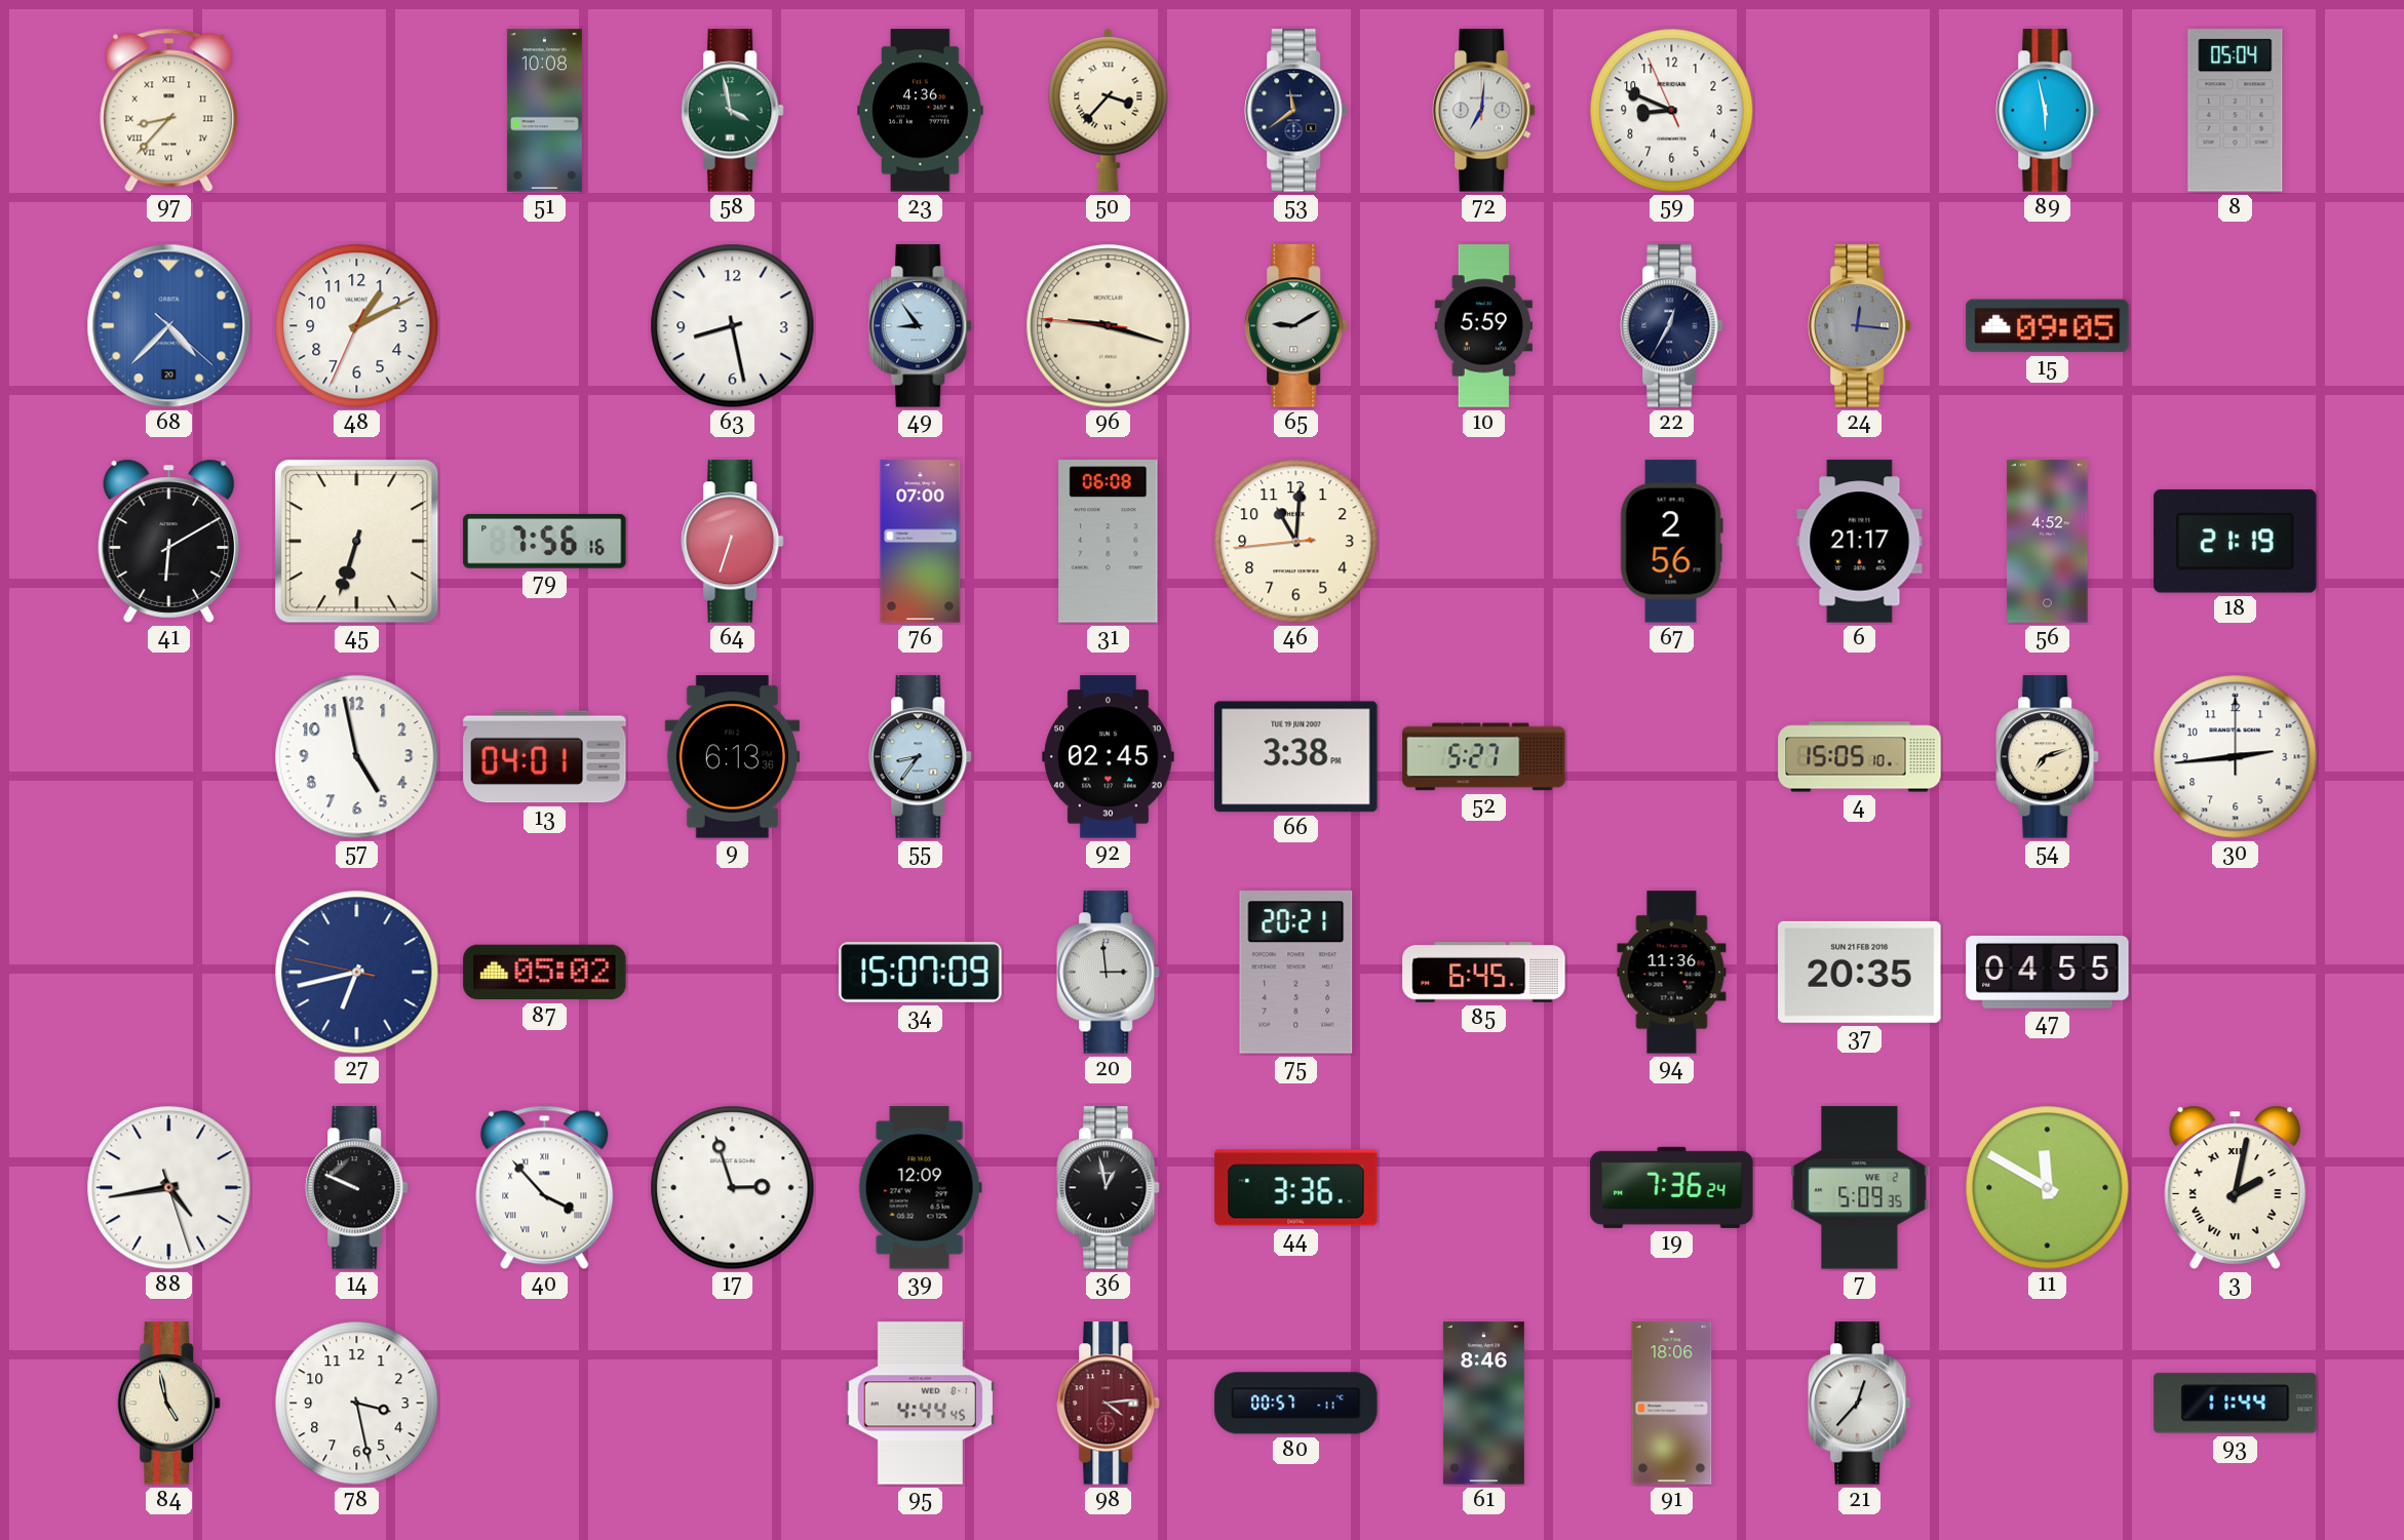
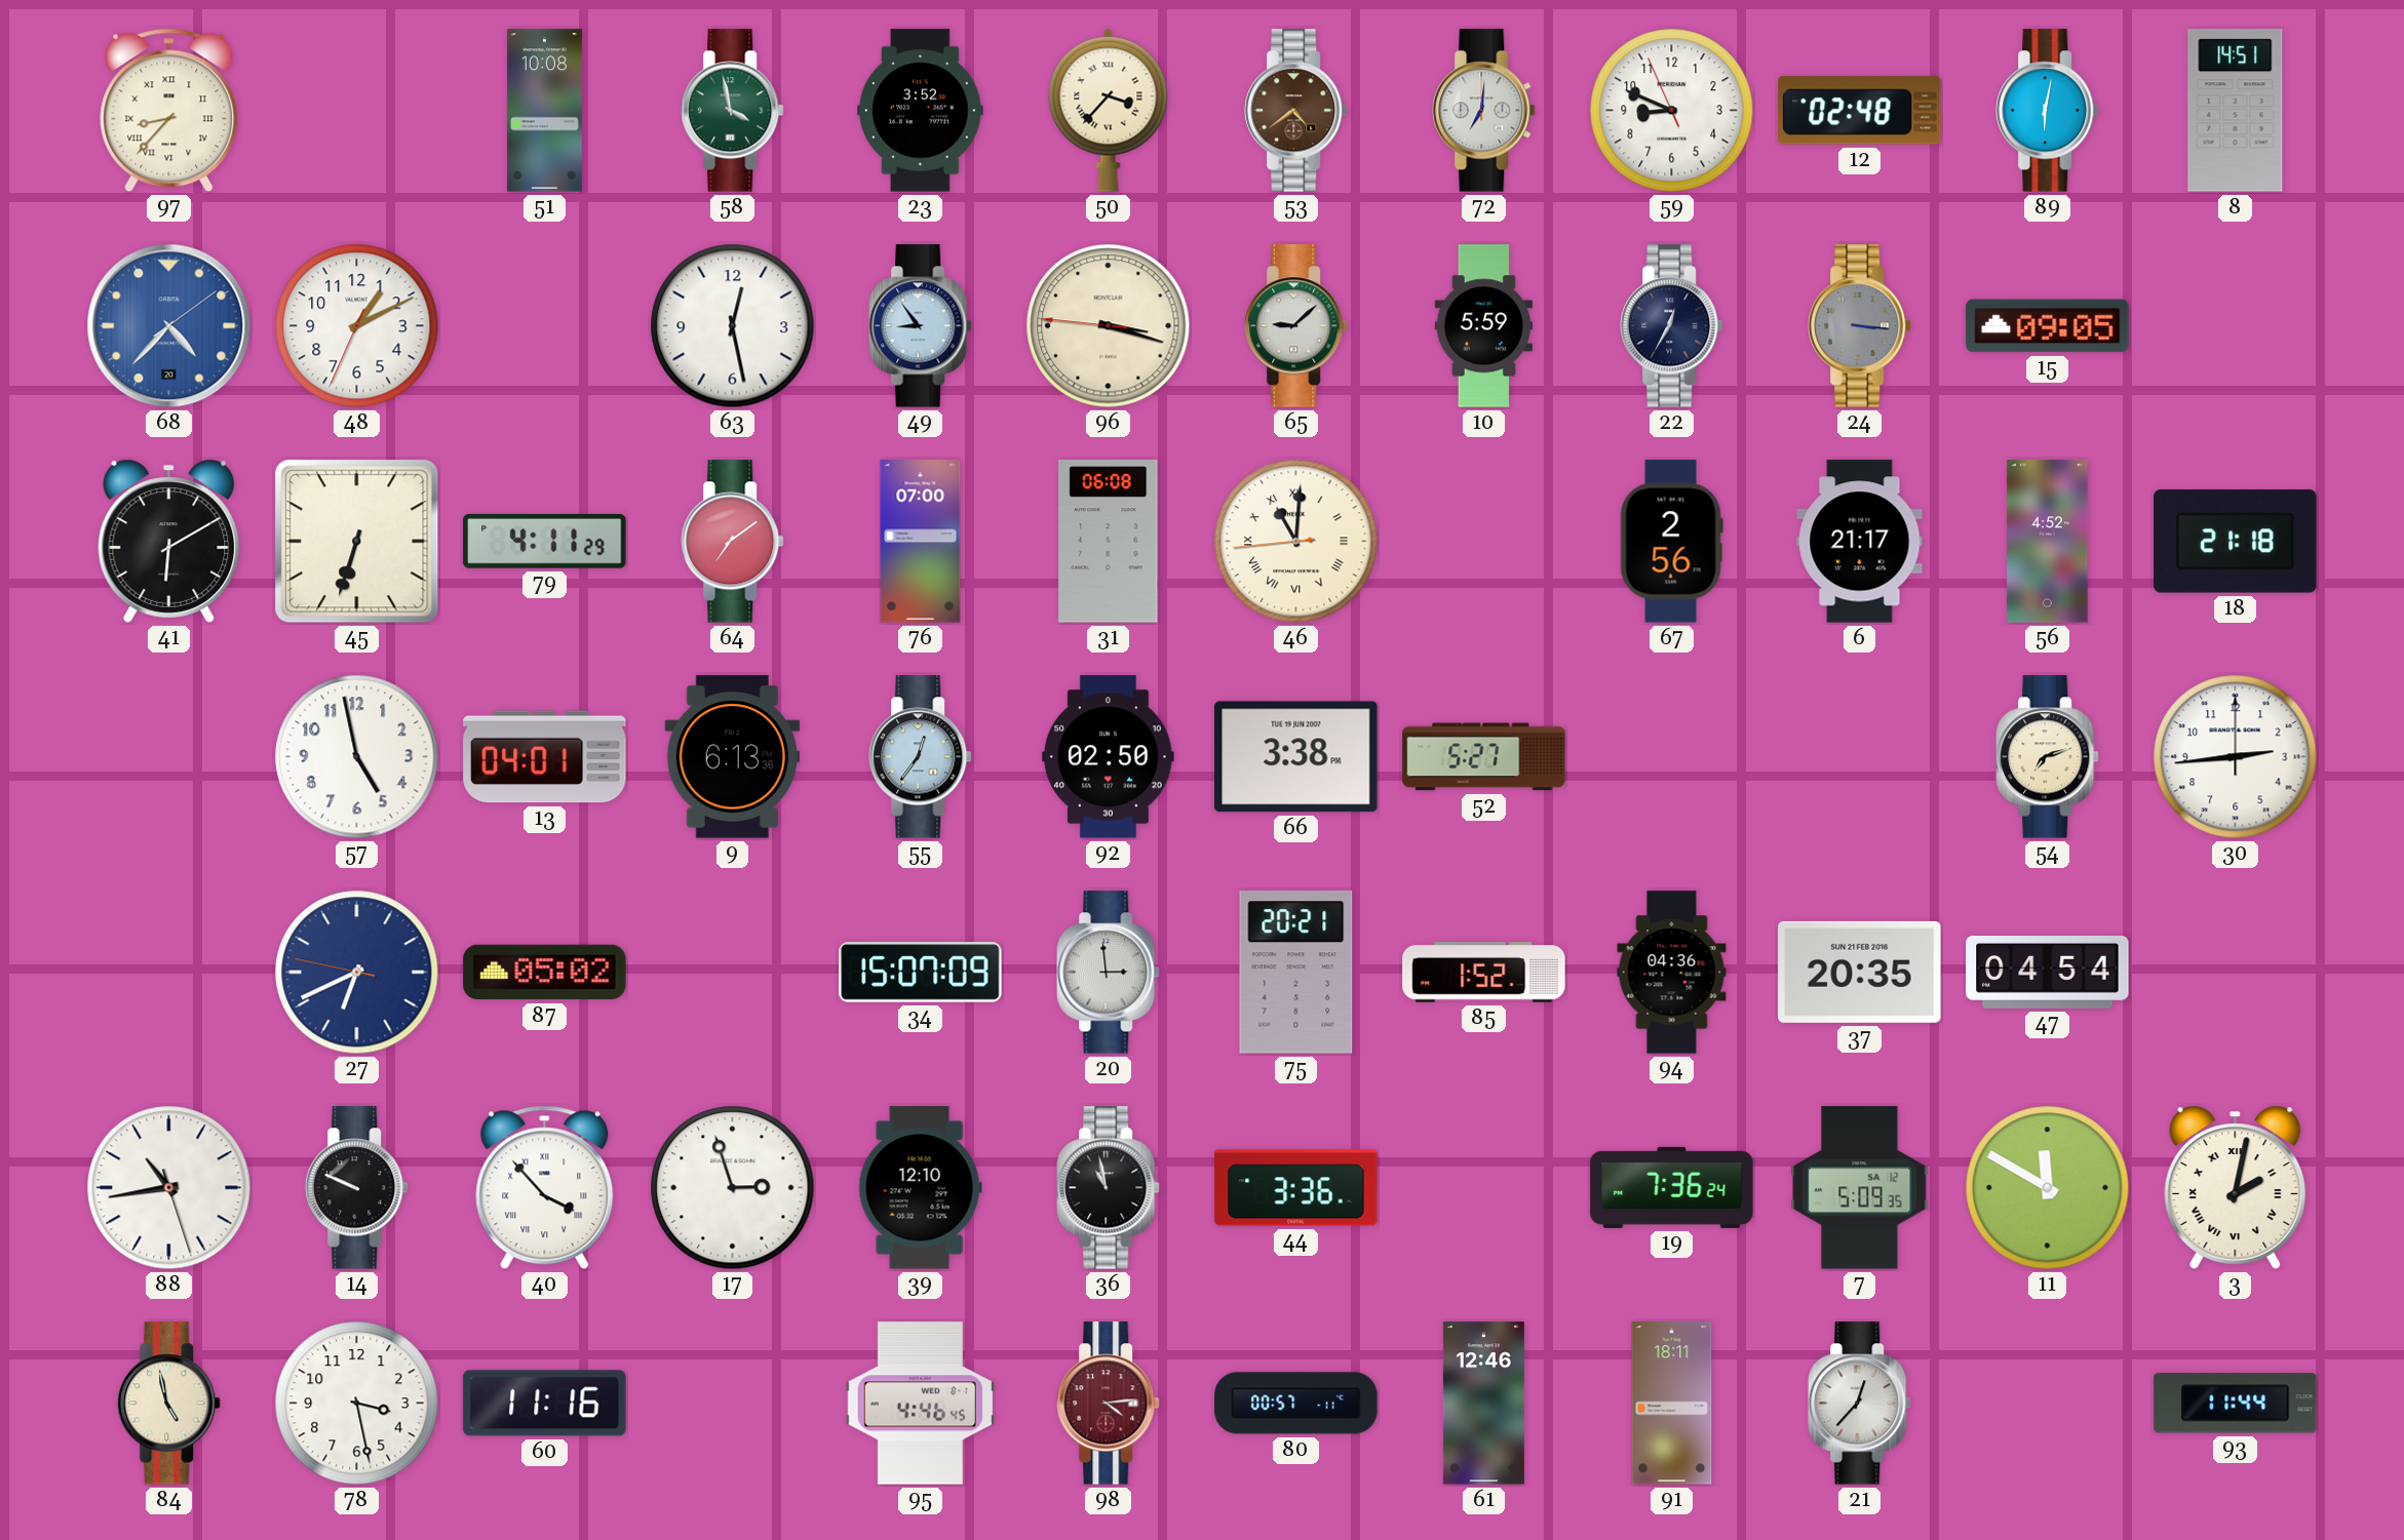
23: 4:36 -> 3:52 (921, 111)
53: 11:39 -> 4:39 (1296, 111)
53 dial: navy -> brown (1296, 111)
12: none -> 02:48 (1860, 111)
89: 5:58 -> 6:02 (2048, 111)
8: 05:04 -> 14:51 (2236, 111)
68: 4:37:22 -> 4:37:09 (169, 326)
63: 8:28 -> 12:28 (733, 326)
96: 9:17 -> 3:17 (1109, 326)
65: 9:10 -> 9:08 (1296, 326)
24: 12:16 -> 3:16 (1860, 326)
79: 7:56 -> 4:11 (545, 541)
64: 6:33 -> 7:09 (733, 542)
46 numerals: Arabic -> Roman (1296, 542)
18: 21:19 -> 21:18 (2236, 542)
55: 8:36 -> 12:36 (921, 757)
92: 02:45 -> 02:50 (1109, 757)
4: 15:05 -> none (1860, 757)
27: 6:42 -> 6:40 (357, 973)
85: 6:45 -> 1:52 (1484, 973)
94: 11:36 -> 04:36 (1672, 973)
47: 04:55 -> 04:54 (2048, 973)
88: 4:43 -> 10:43 (169, 1188)
39: 12:09 -> 12:10 (920, 1188)
36: 12:58 -> 10:58 (1109, 1188)
7 date: WE 2 -> SA 12 (1860, 1188)
60: none -> 11:16 (545, 1404)
95: 4:44 -> 4:46 (920, 1404)
61: 8:46 -> 12:46 (1483, 1404)
91: 18:06 -> 18:11 (1672, 1404)
